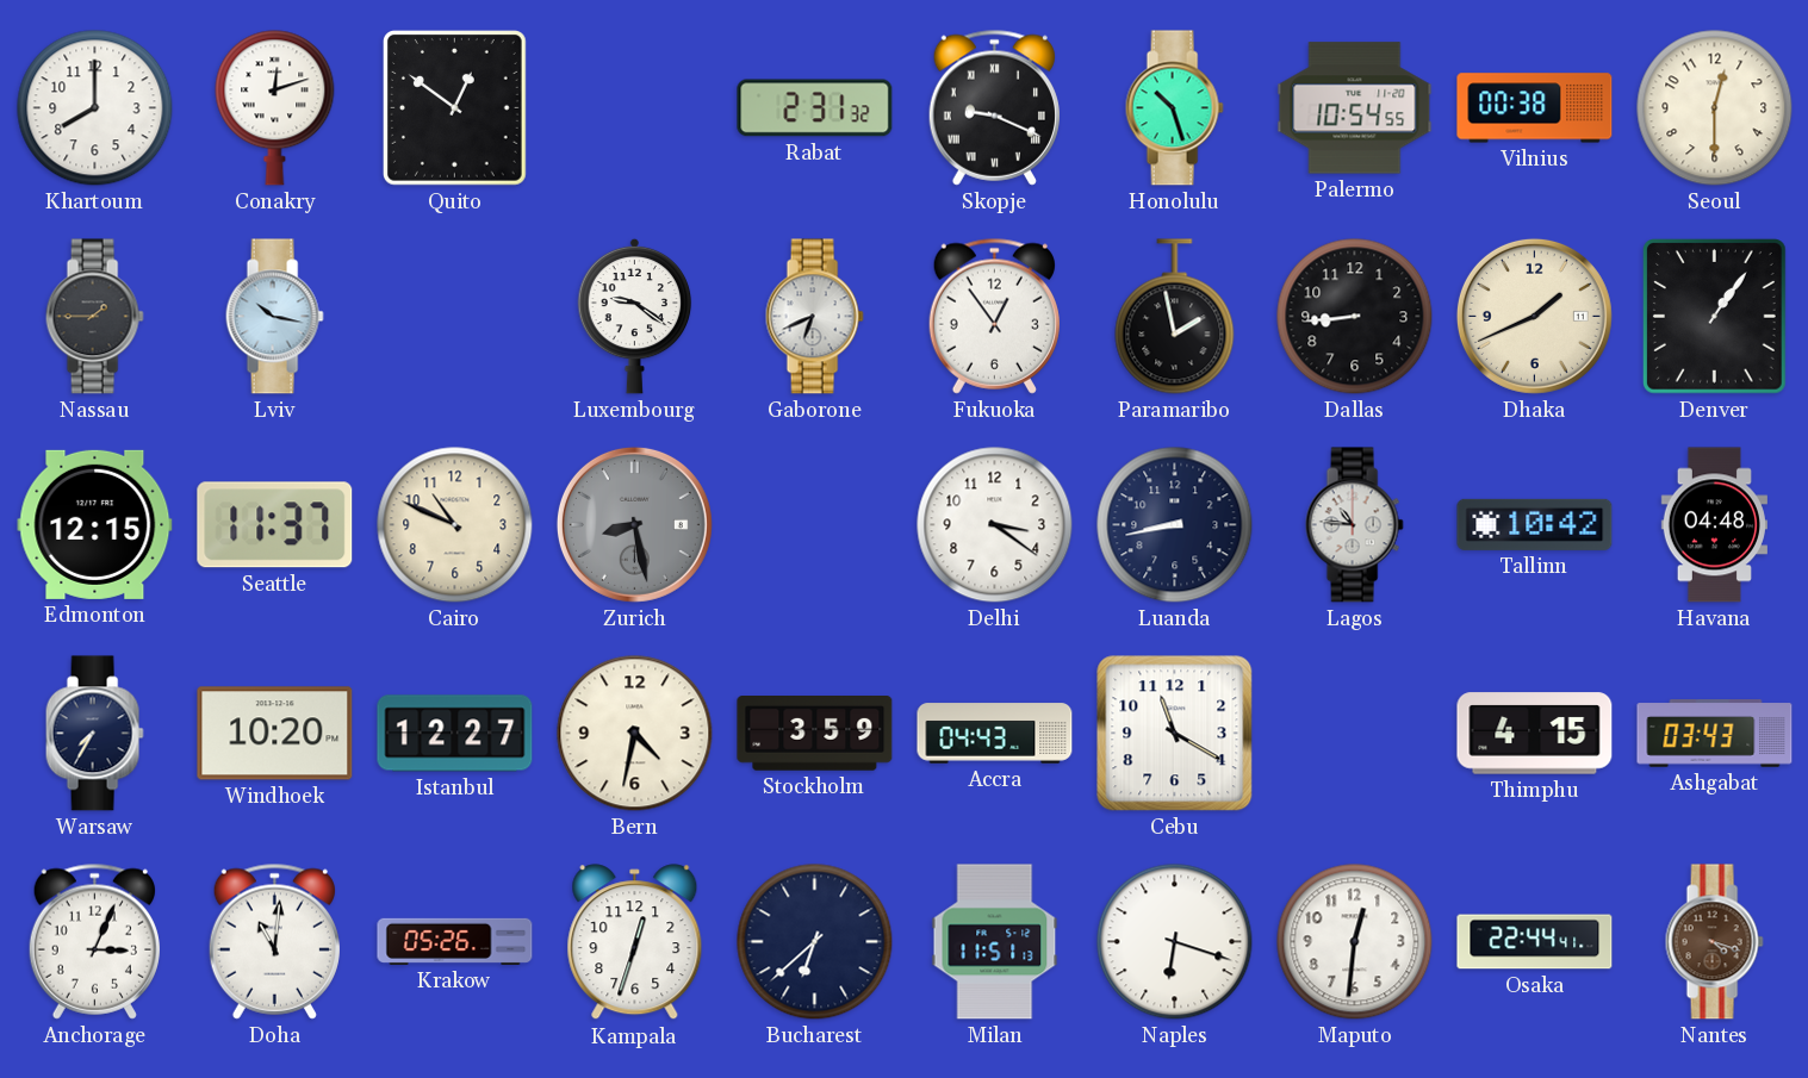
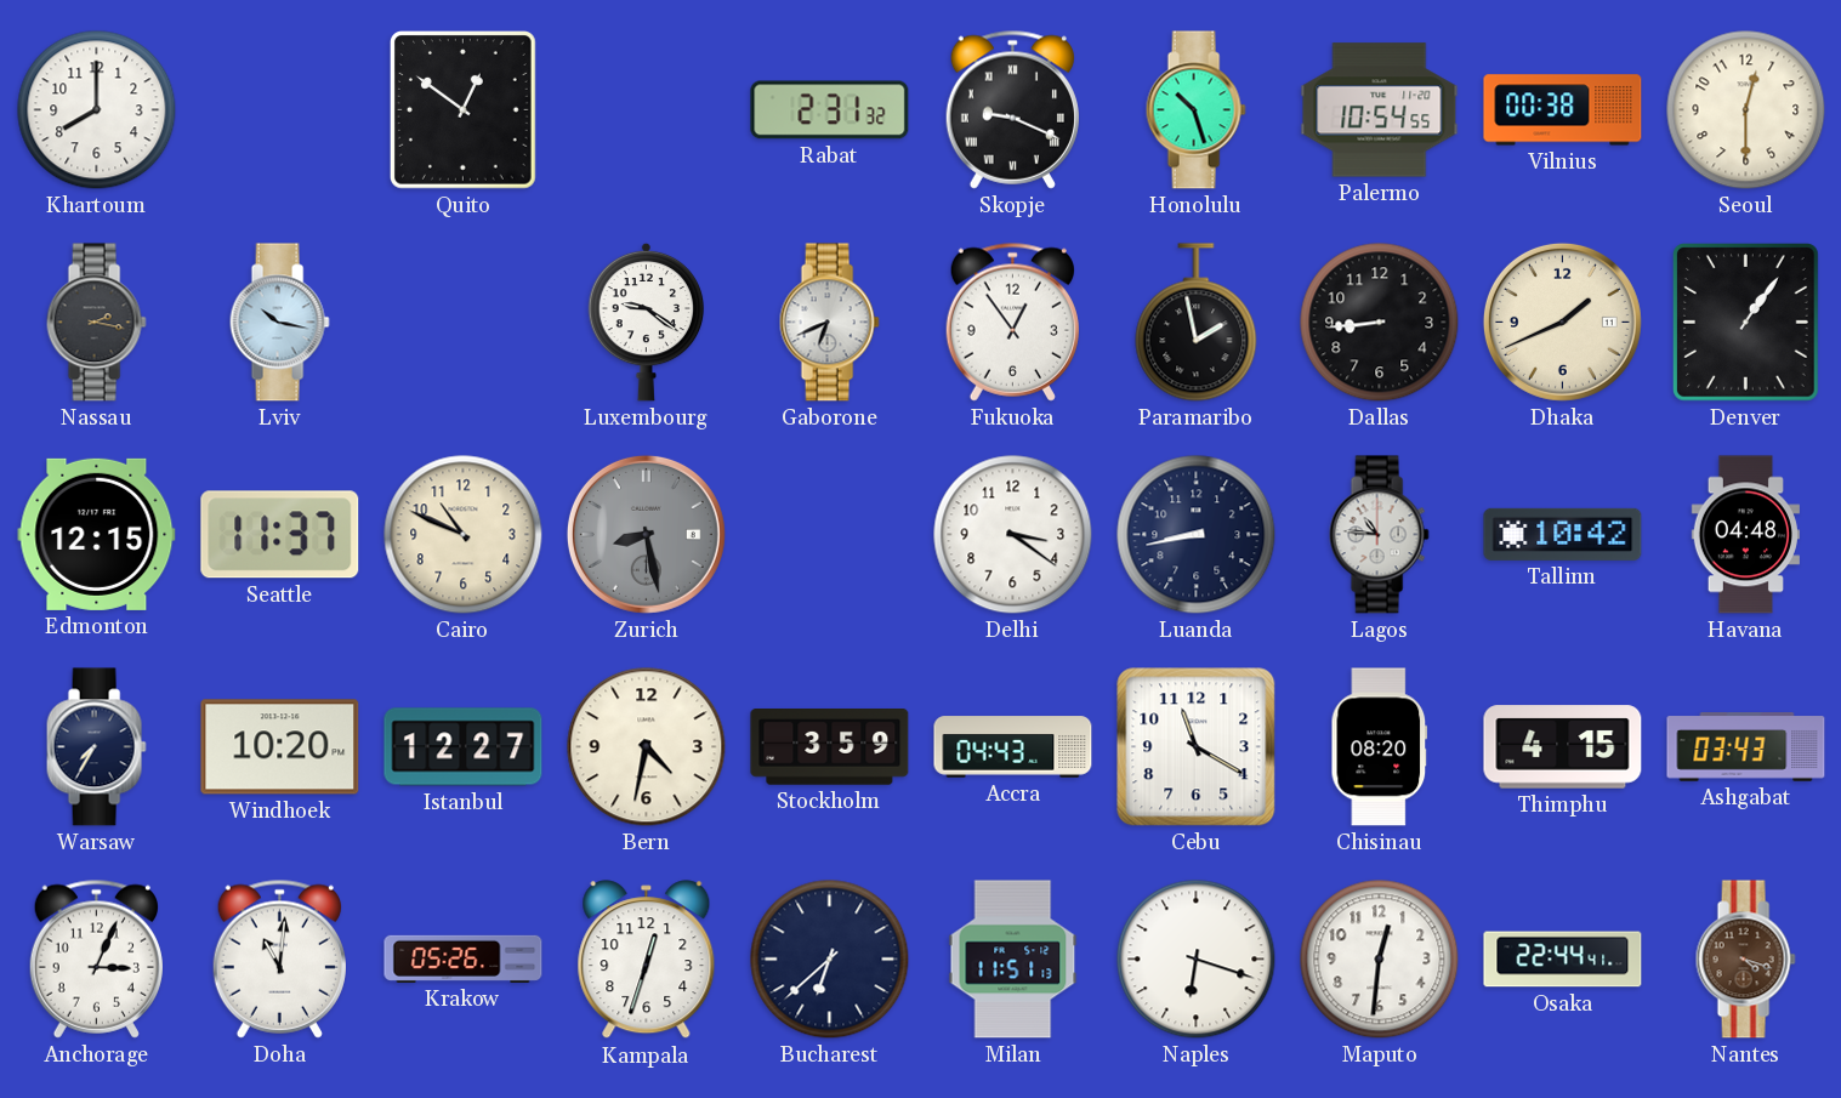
Conakry: 12:12 -> none (275, 108)
Nassau: 1:45 -> 2:17 (96, 323)
Chisinau: none -> 08:20 (1380, 747)
